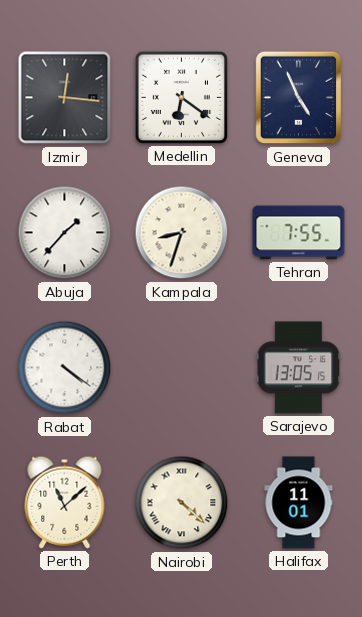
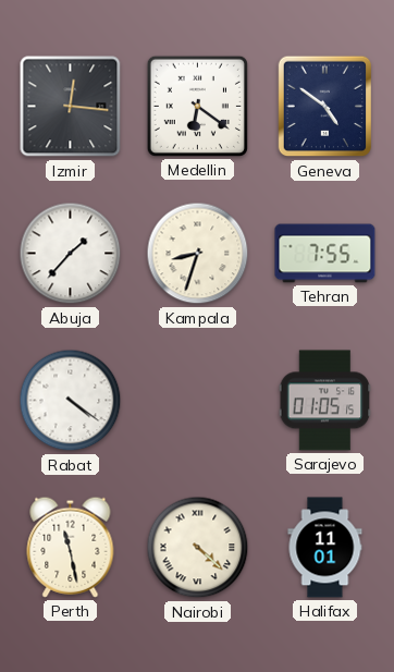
Geneva: 4:56 -> 4:51 (324, 107)
Sarajevo: 13:05 -> 01:05 (325, 401)
Perth: 11:08 -> 11:28 (71, 547)
